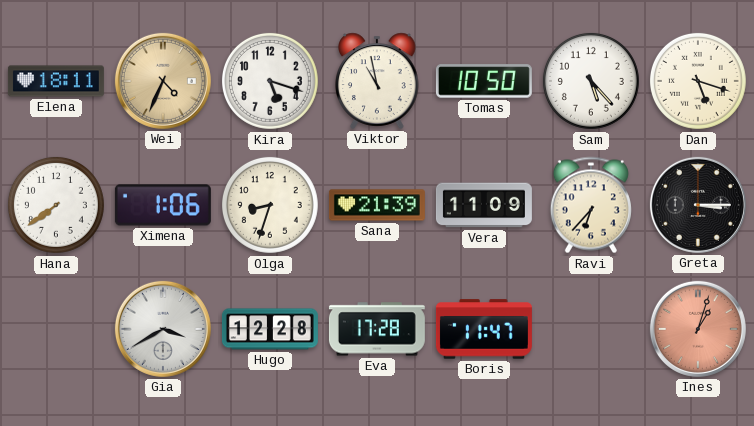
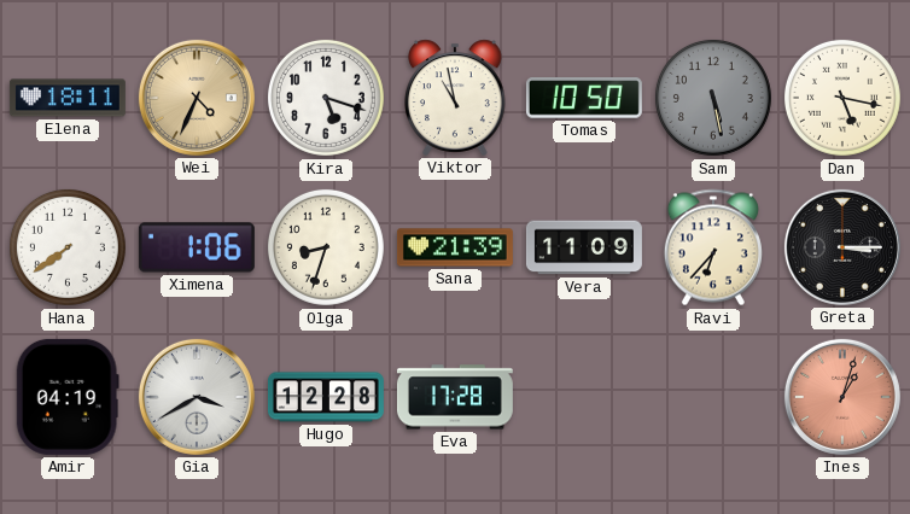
Sam: 5:23 -> 5:28 (713, 98)
Sam dial: white -> grey (713, 98)
Dan: 5:18 -> 5:17 (842, 98)
Amir: none -> 04:19 (68, 397)
Boris: 11:47 -> none (484, 329)
